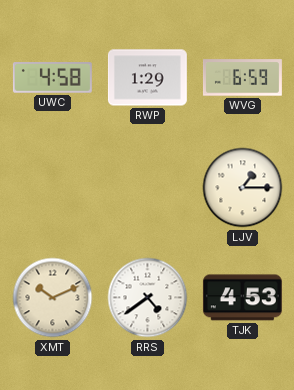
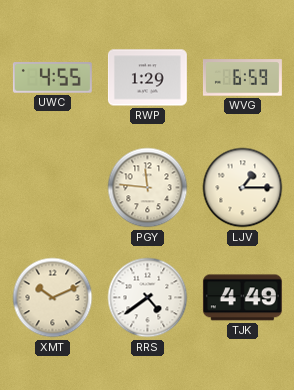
UWC: 4:58 -> 4:55 (52, 78)
PGY: none -> 11:46 (148, 188)
TJK: 4:53 -> 4:49 (242, 298)
